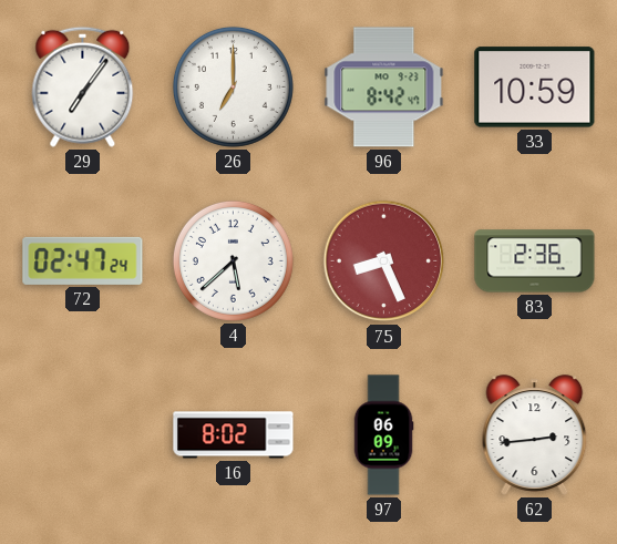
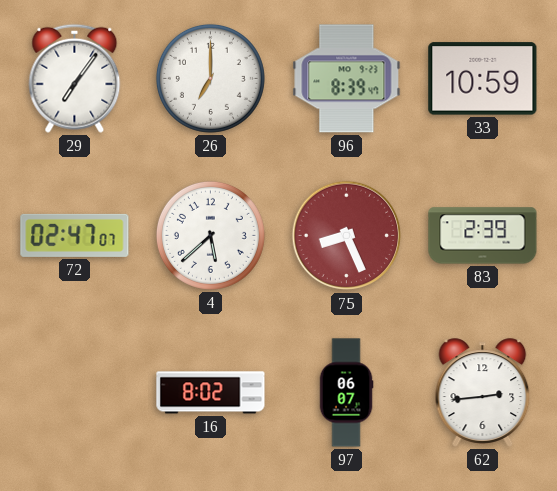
96: 8:42 -> 8:39 (347, 79)
72: 02:47:24 -> 02:47:07 (75, 235)
83: 2:36 -> 2:39 (483, 236)
97: 06:09 -> 06:07 (346, 393)
